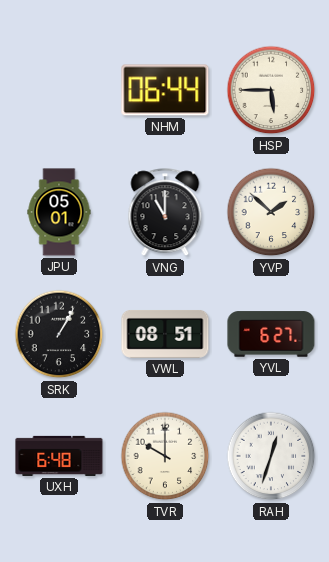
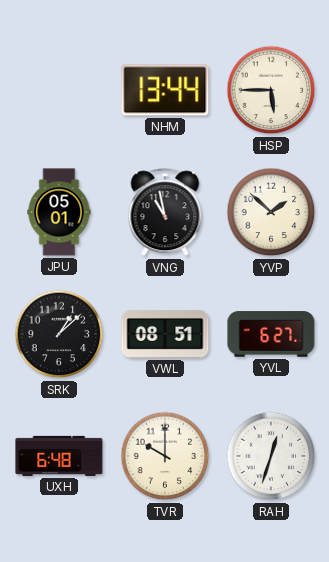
NHM: 06:44 -> 13:44 (165, 90)
VNG: 11:00 -> 10:58 (165, 213)
SRK: 1:05 -> 1:08 (59, 334)
